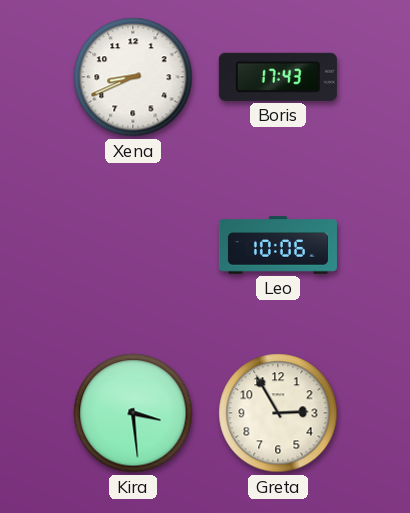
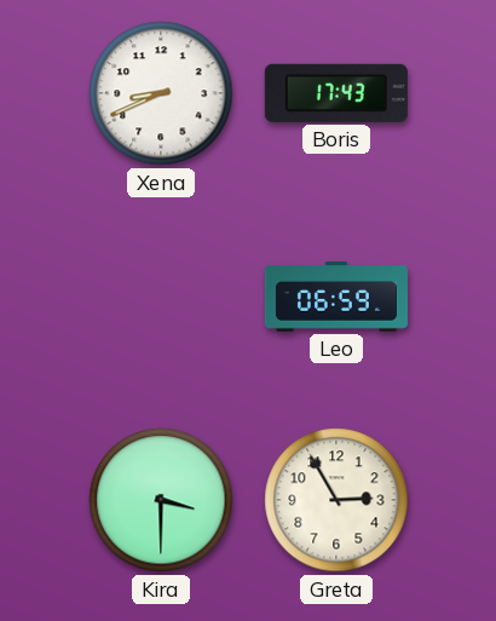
Leo: 10:06 -> 06:59 (336, 297)
Kira: 3:29 -> 3:30 (161, 500)
